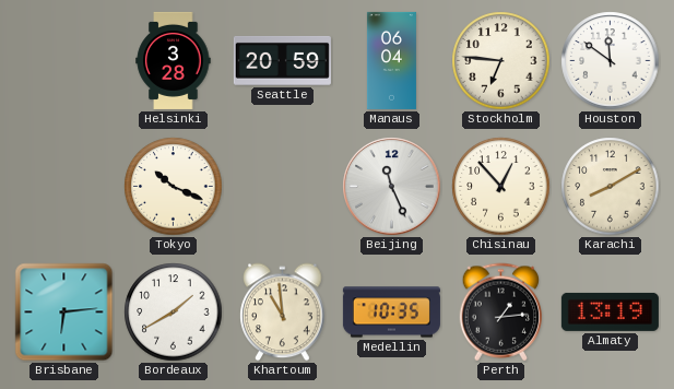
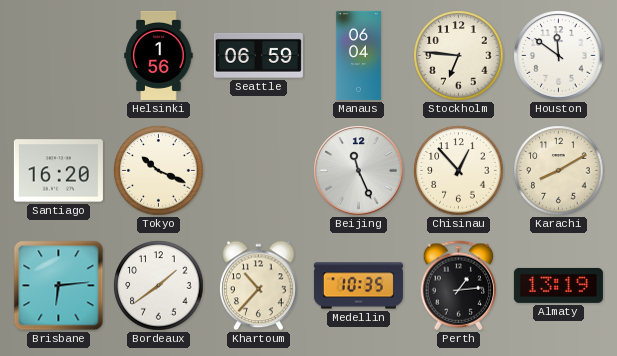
Helsinki: 3:28 -> 1:56 (159, 55)
Seattle: 20:59 -> 06:59 (258, 55)
Santiago: none -> 16:20 (58, 171)
Bordeaux: 1:40 -> 1:39 (159, 286)
Khartoum: 10:59 -> 10:37 (259, 286)
